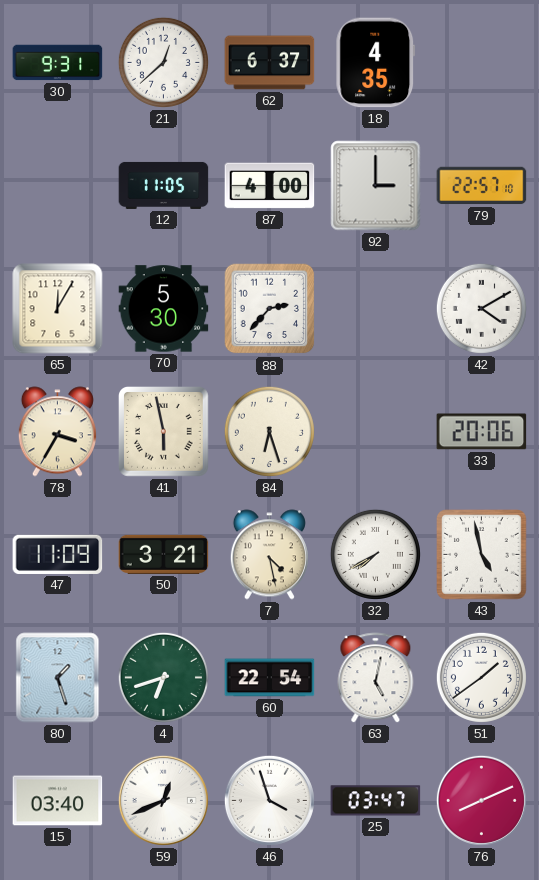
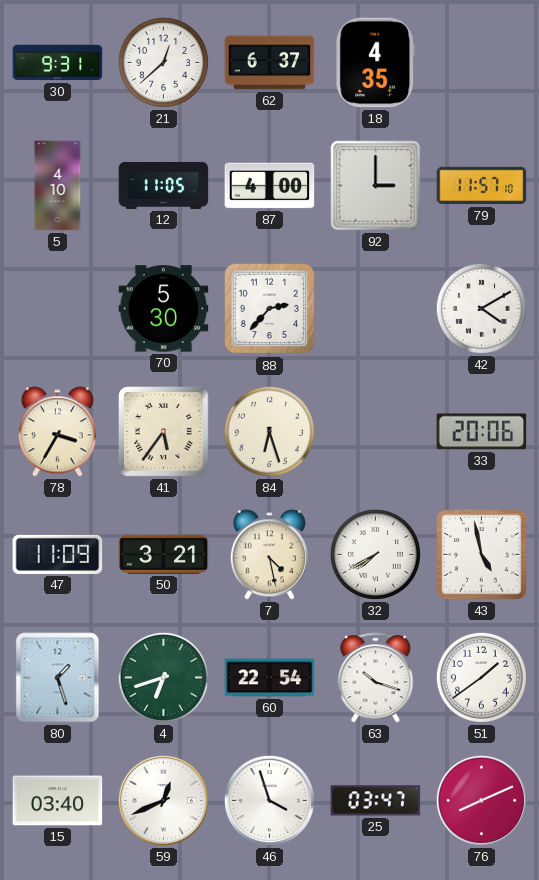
5: none -> 4:10 (58, 186)
79: 22:57 -> 11:57 (482, 186)
65: 12:05 -> none (58, 309)
41: 5:58 -> 5:36 (164, 432)
63: 5:02 -> 10:18 (376, 678)
